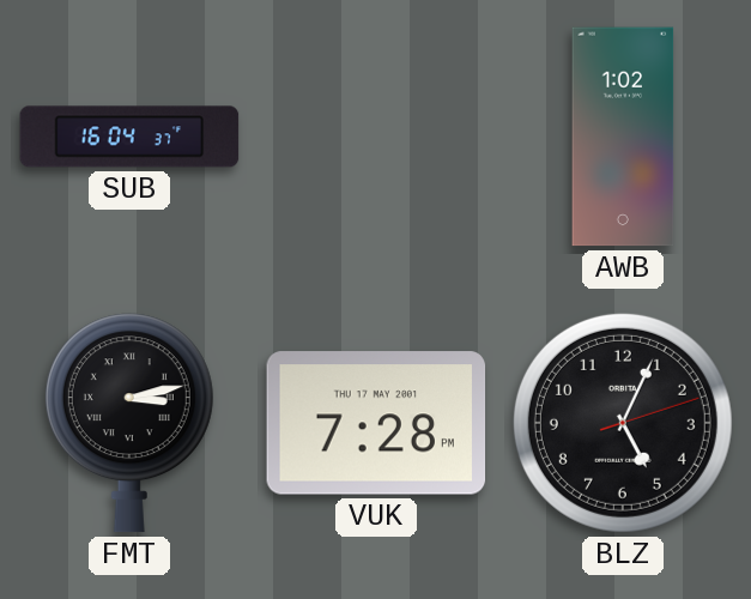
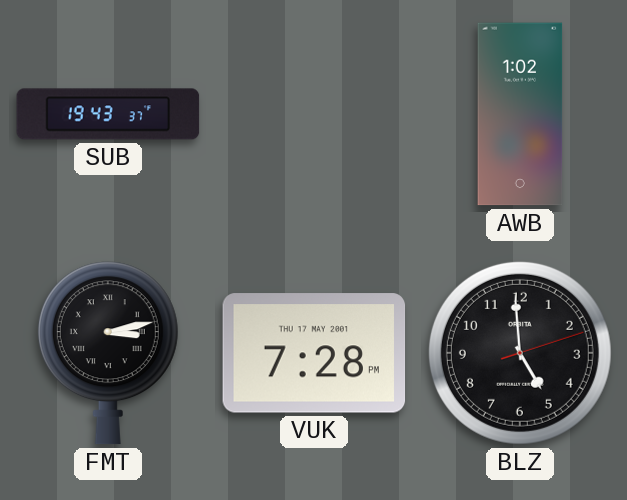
SUB: 16:04 -> 19:43 (108, 114)
BLZ: 5:04 -> 4:59 (520, 353)
